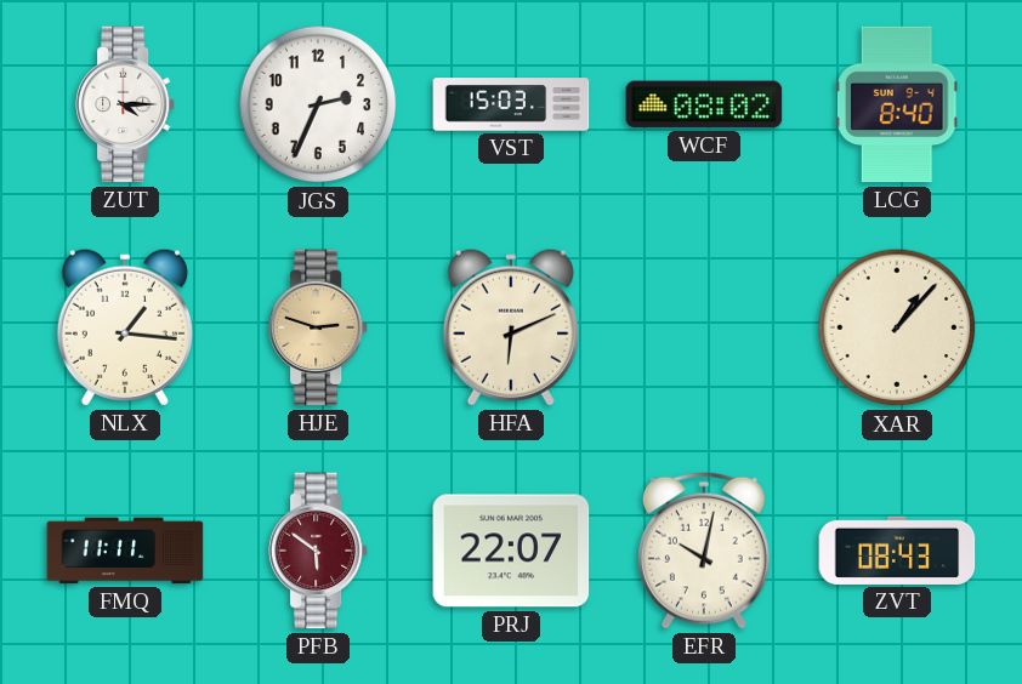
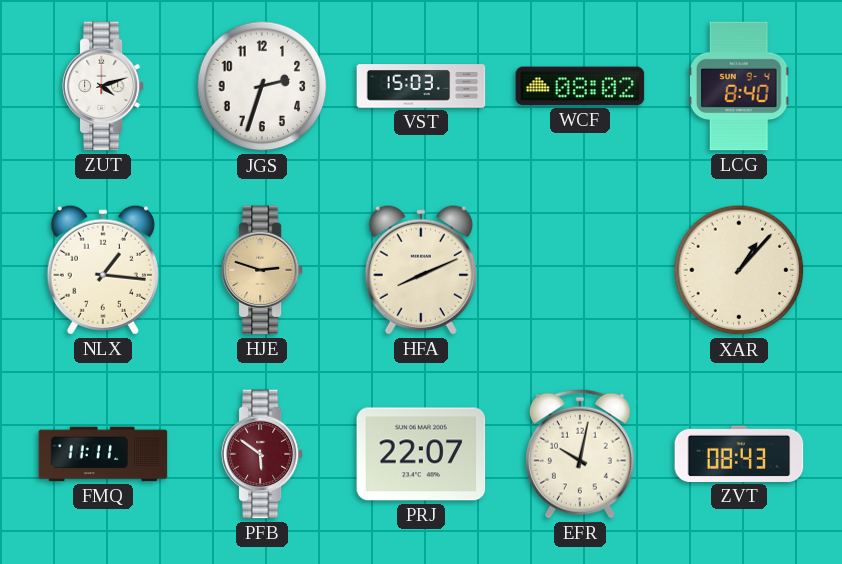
ZUT: 4:15 -> 4:12 (103, 86)
JGS: 2:34 -> 2:33 (262, 86)
HFA: 6:11 -> 8:11 (421, 270)
